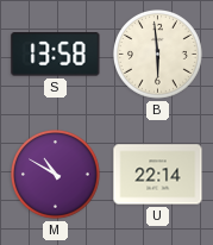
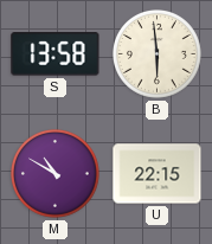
U: 22:14 -> 22:15 (158, 174)
